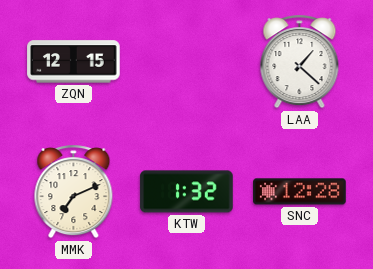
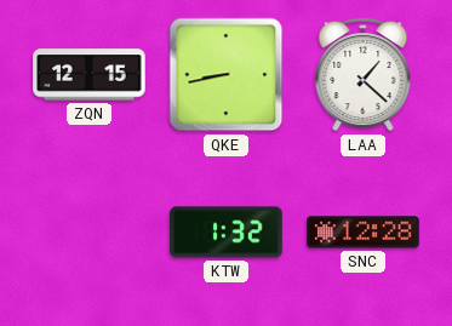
QKE: none -> 8:43 (227, 75)
MMK: 7:11 -> none (74, 192)
